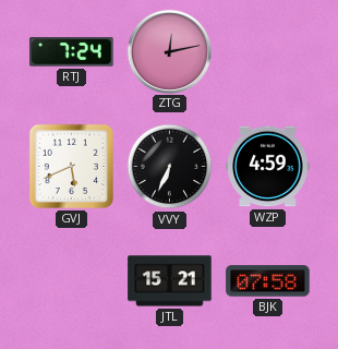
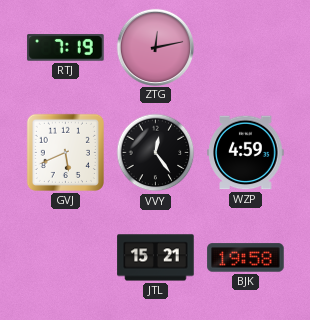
RTJ: 7:24 -> 7:19 (66, 48)
VVY: 6:34 -> 12:24 (156, 153)
BJK: 07:58 -> 19:58 (246, 258)
